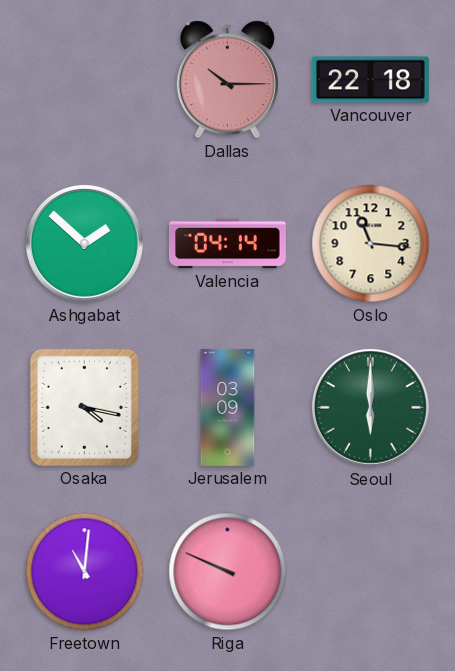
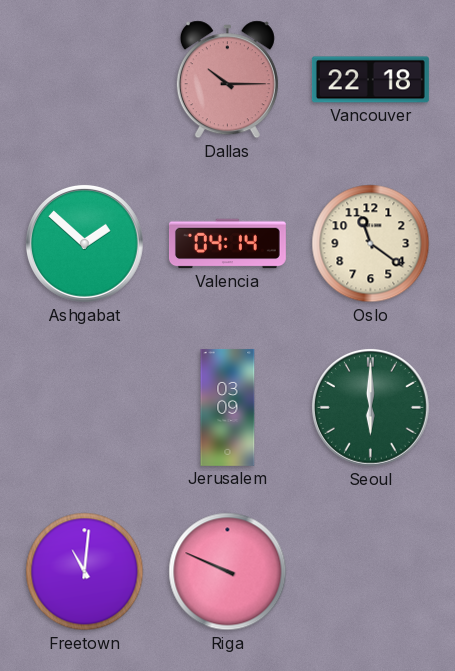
Oslo: 11:16 -> 11:21 (371, 244)
Osaka: 4:17 -> none (84, 407)
